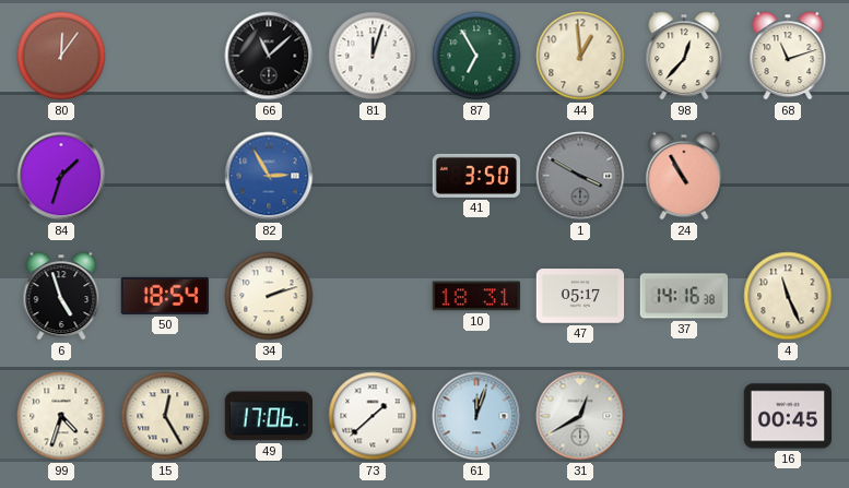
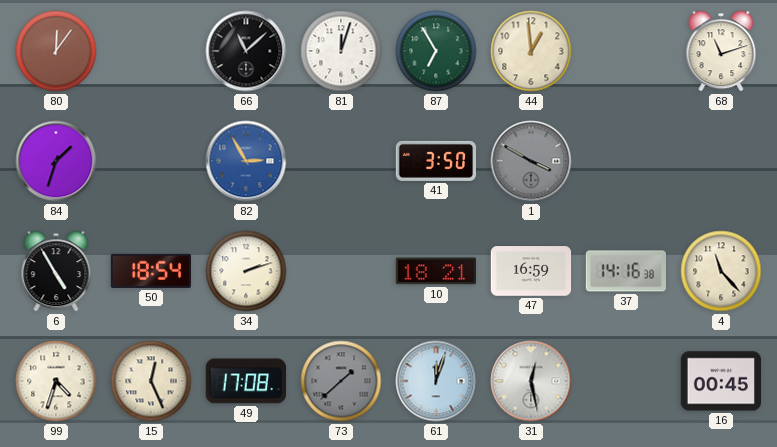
98: 12:37 -> none (684, 56)
24: 10:55 -> none (684, 176)
6: 4:57 -> 4:55 (56, 271)
10: 18:31 -> 18:21 (435, 271)
47: 05:17 -> 16:59 (531, 271)
4: 11:26 -> 11:23 (721, 271)
15: 12:25 -> 12:26 (151, 381)
49: 17:06 -> 17:08 (245, 381)
73 dial: white -> grey (341, 381)
31: 12:40 -> 12:28 (531, 381)
